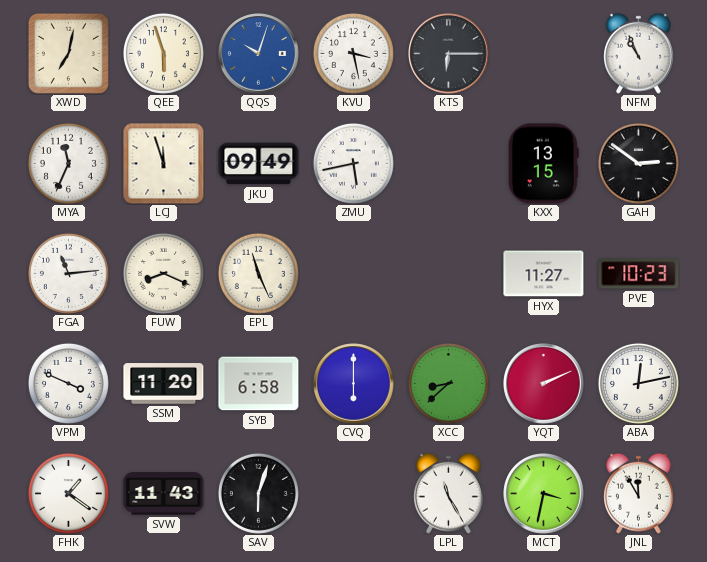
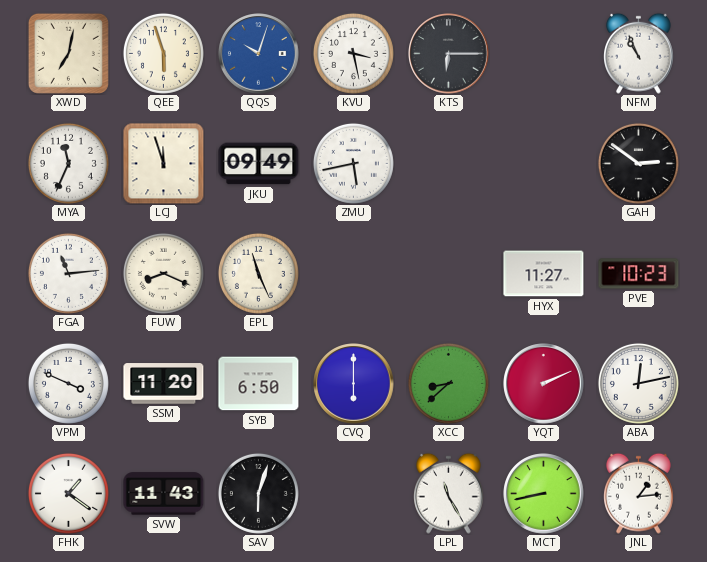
KXX: 13:15 -> none (543, 164)
SYB: 6:58 -> 6:50 (259, 384)
MCT: 3:32 -> 8:43 (544, 494)
JNL: 11:55 -> 1:14 (639, 493)
